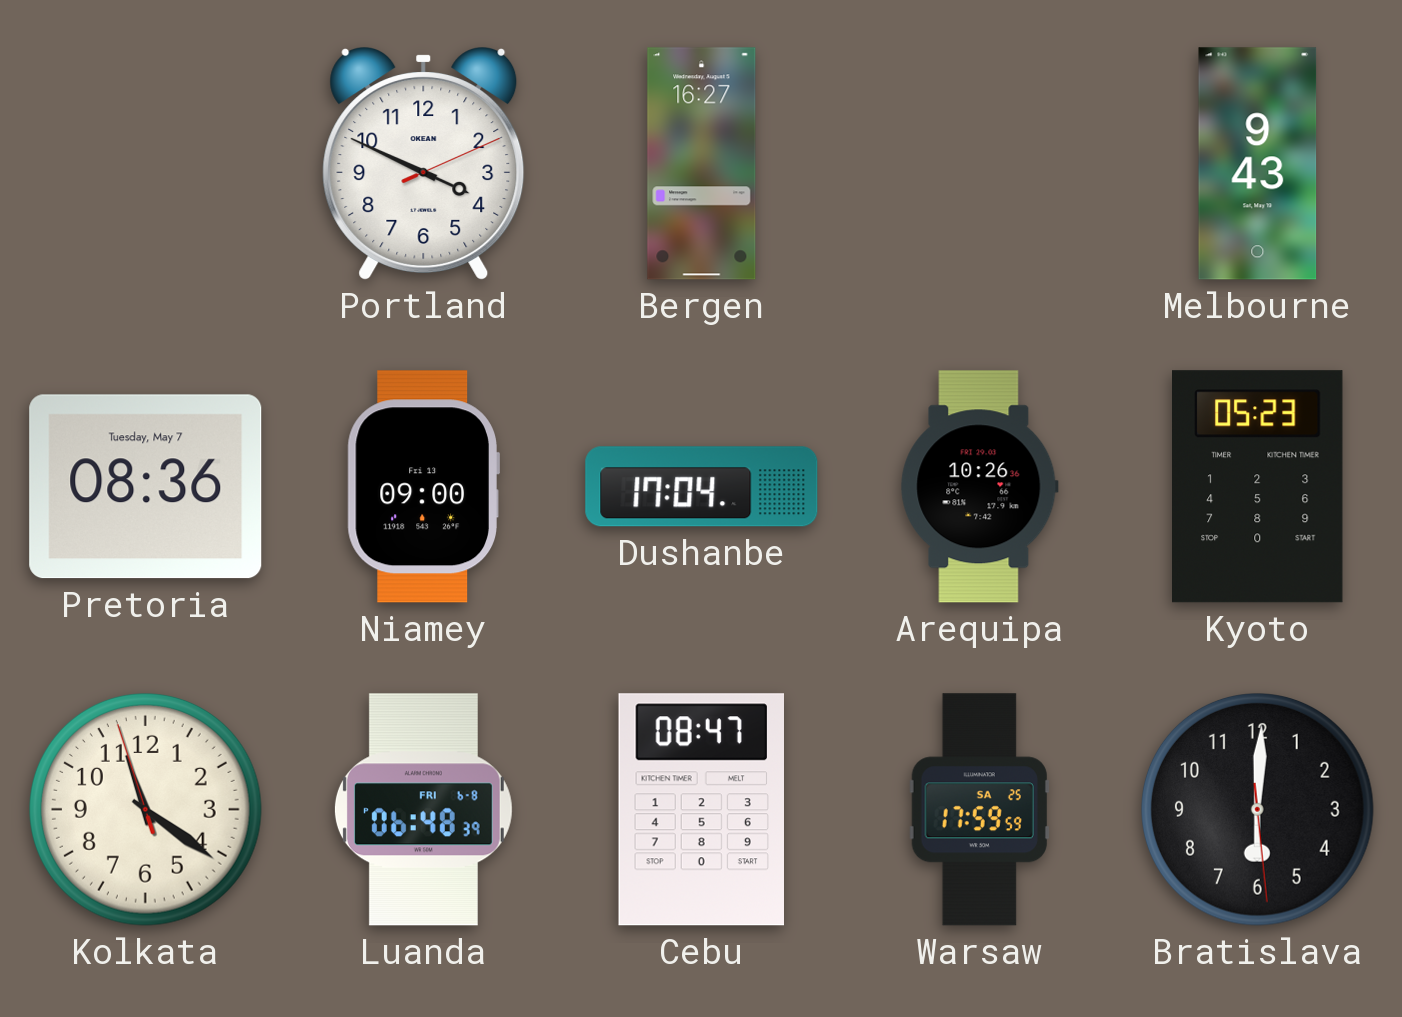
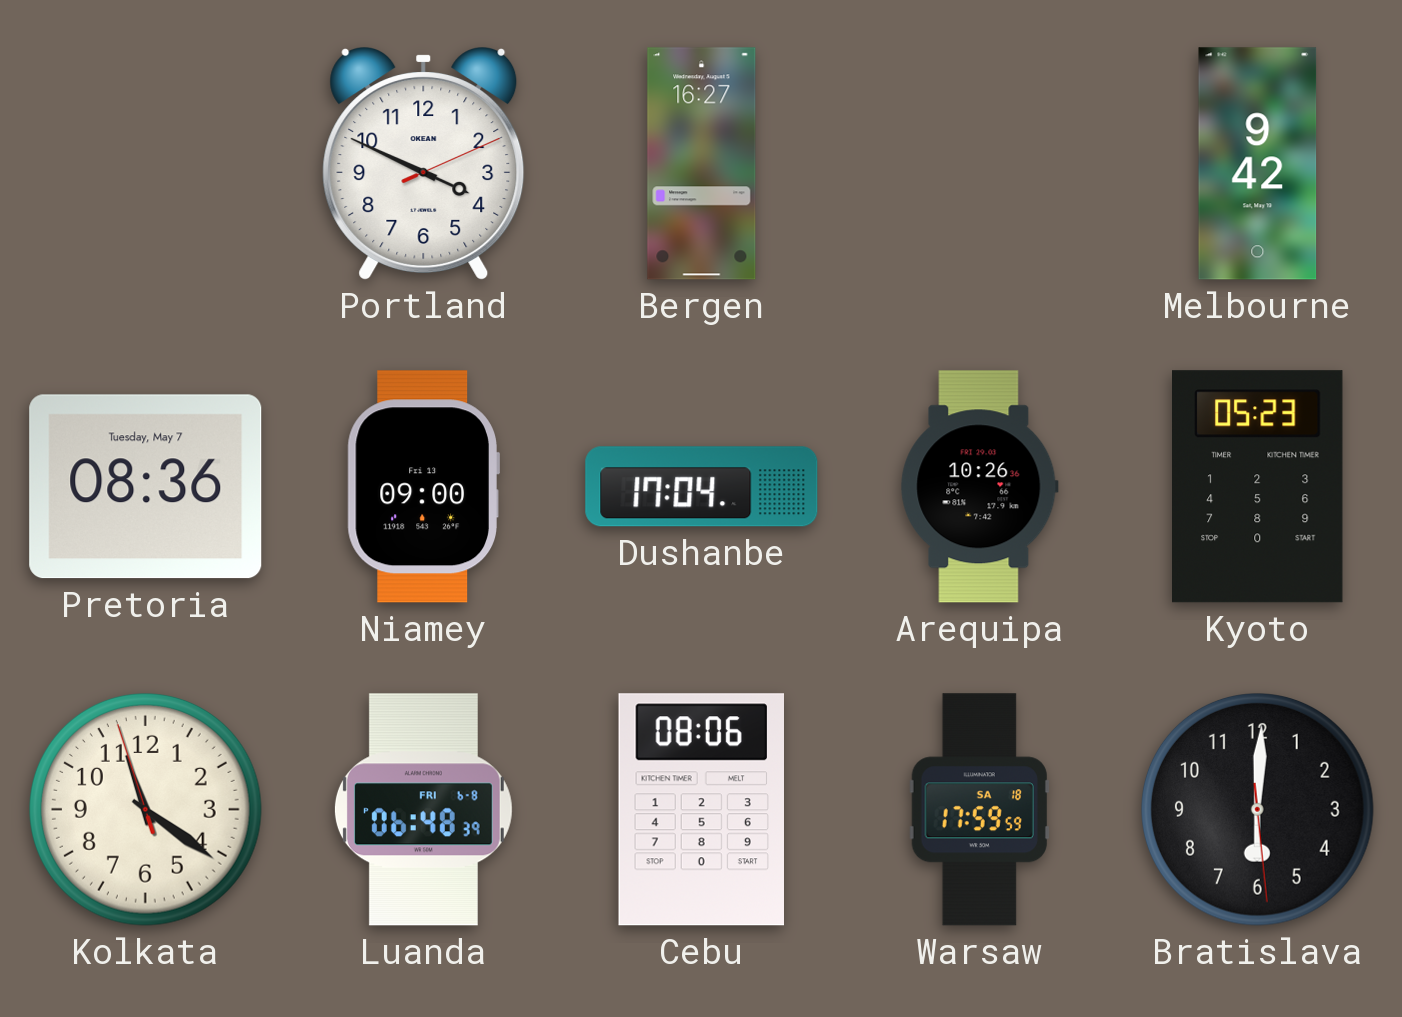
Melbourne: 9:43 -> 9:42 (1258, 164)
Cebu: 08:47 -> 08:06 (701, 810)
Warsaw date: SA 25 -> SA 18 (979, 810)
